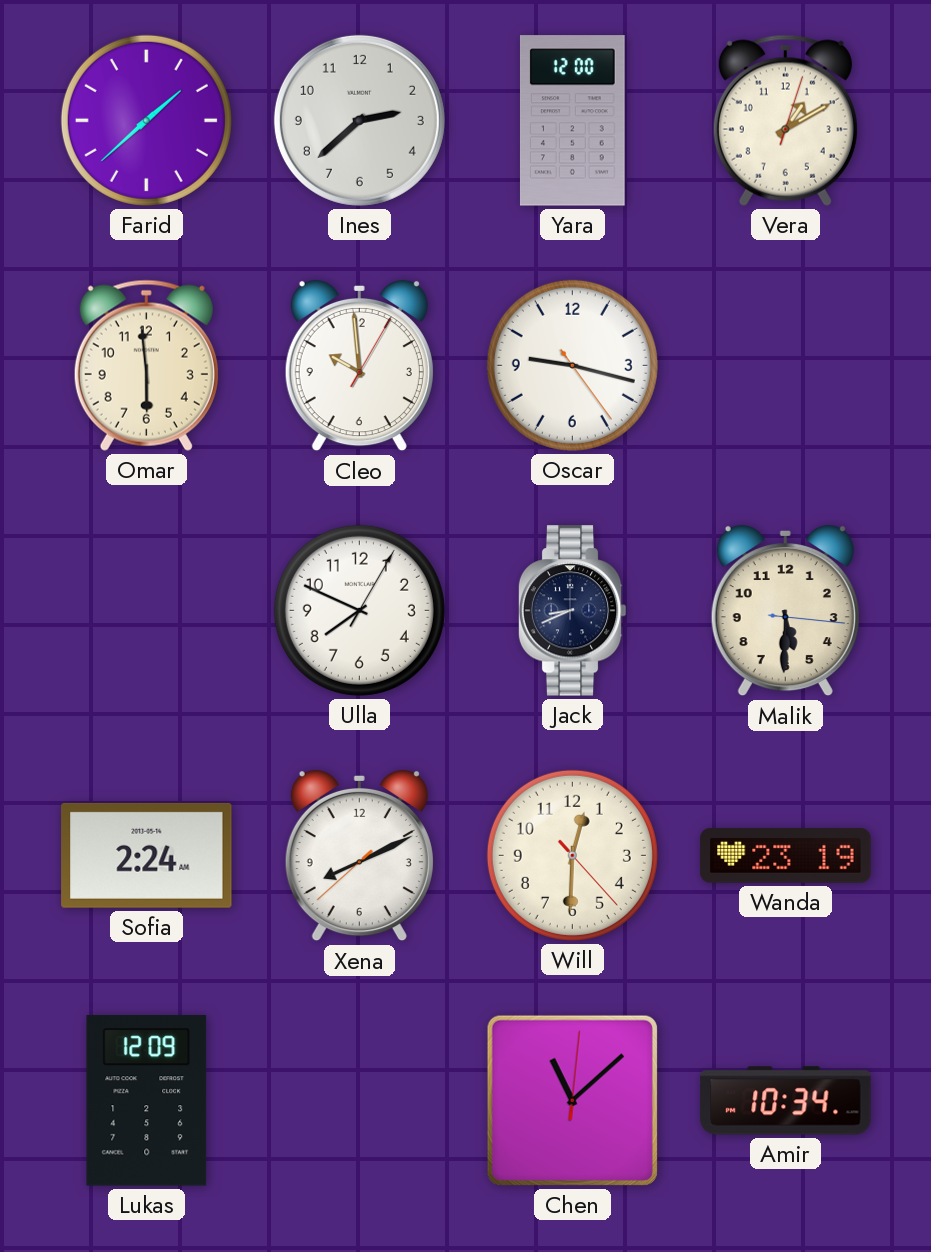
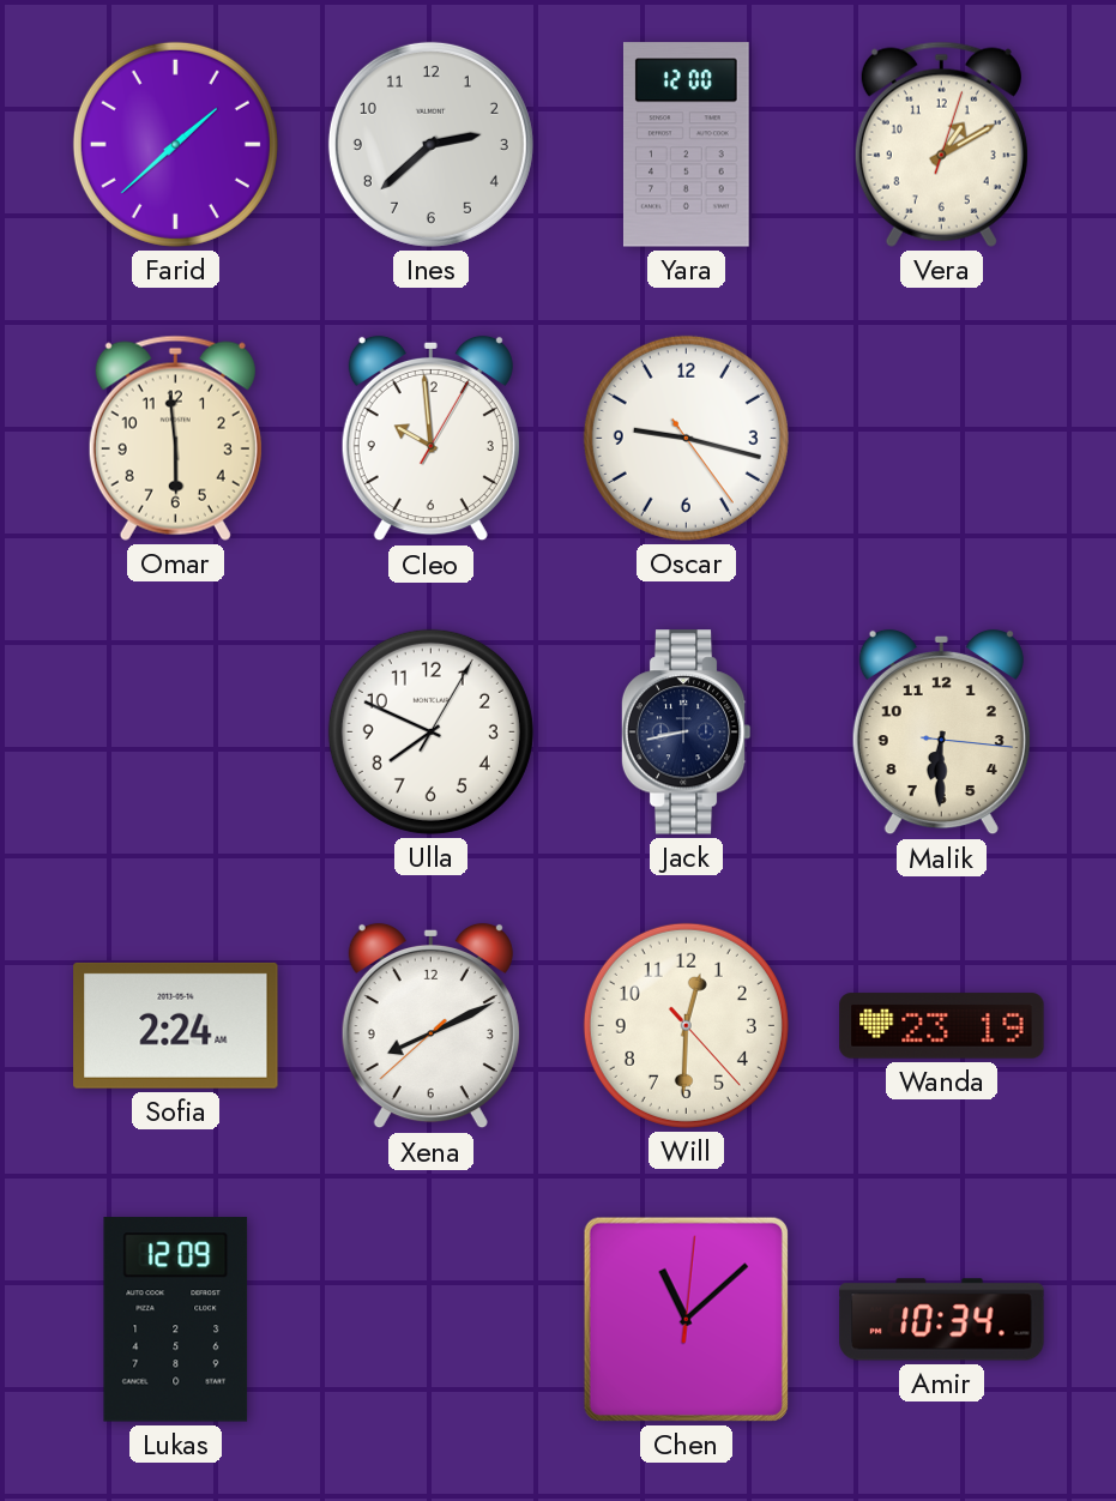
Jack: 8:41 -> 8:43 (686, 733)
Malik: 5:30 -> 6:30 (941, 733)
